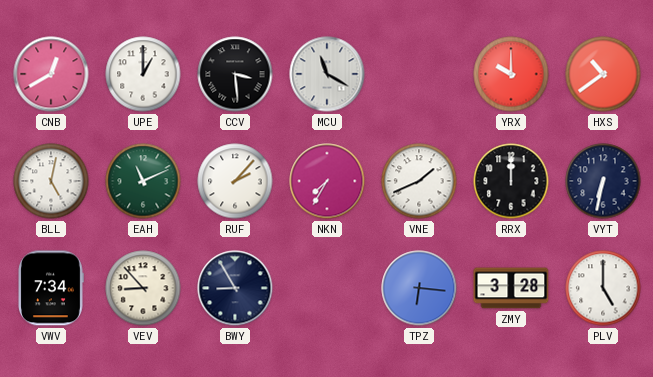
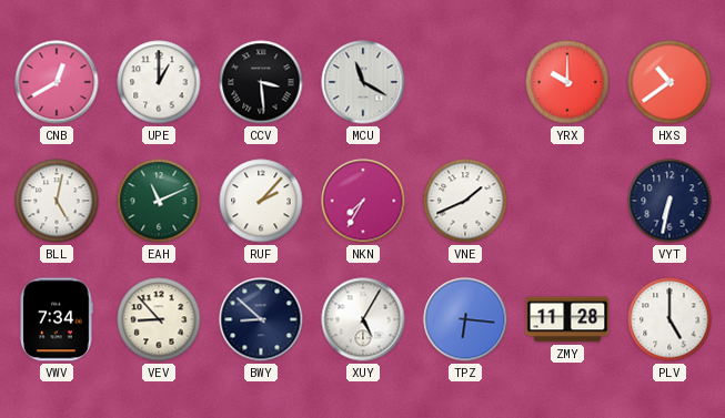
RRX: 12:00 -> none (511, 181)
BWY: 8:55 -> 8:52 (261, 319)
XUY: none -> 5:05 (363, 319)
ZMY: 3:28 -> 11:28 (567, 319)
